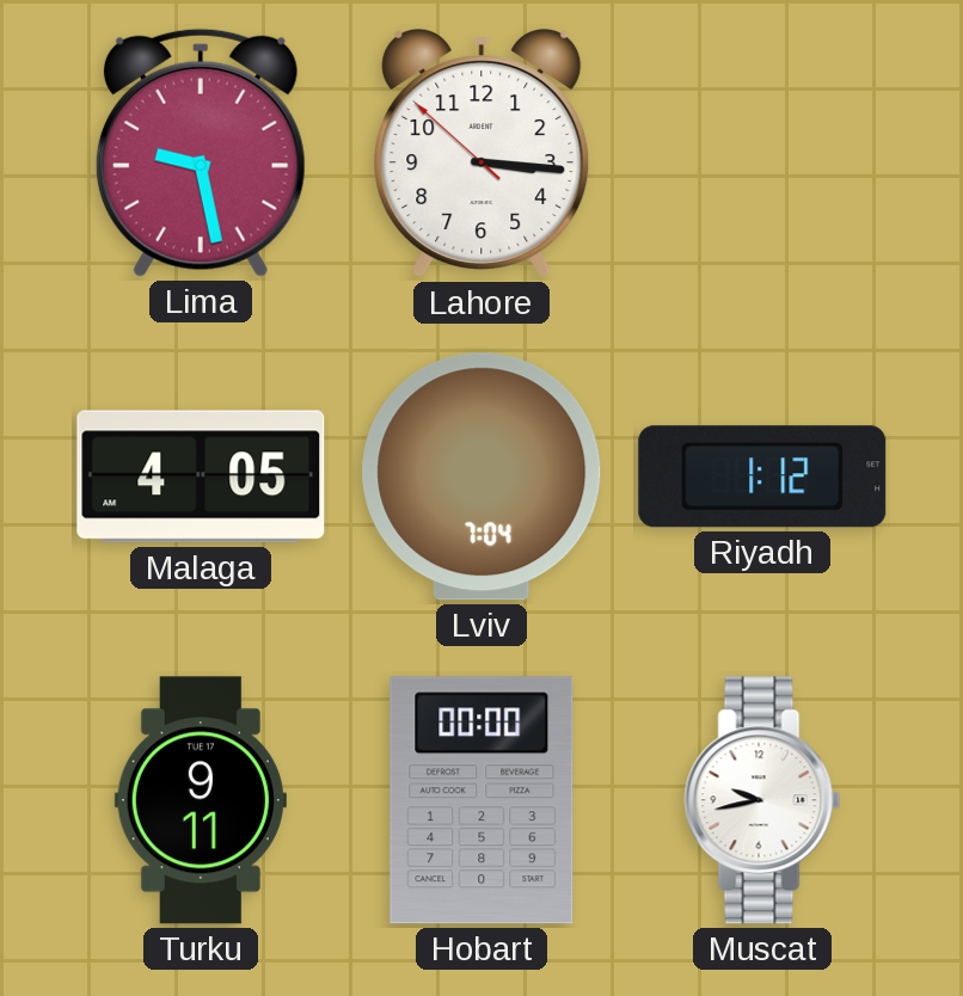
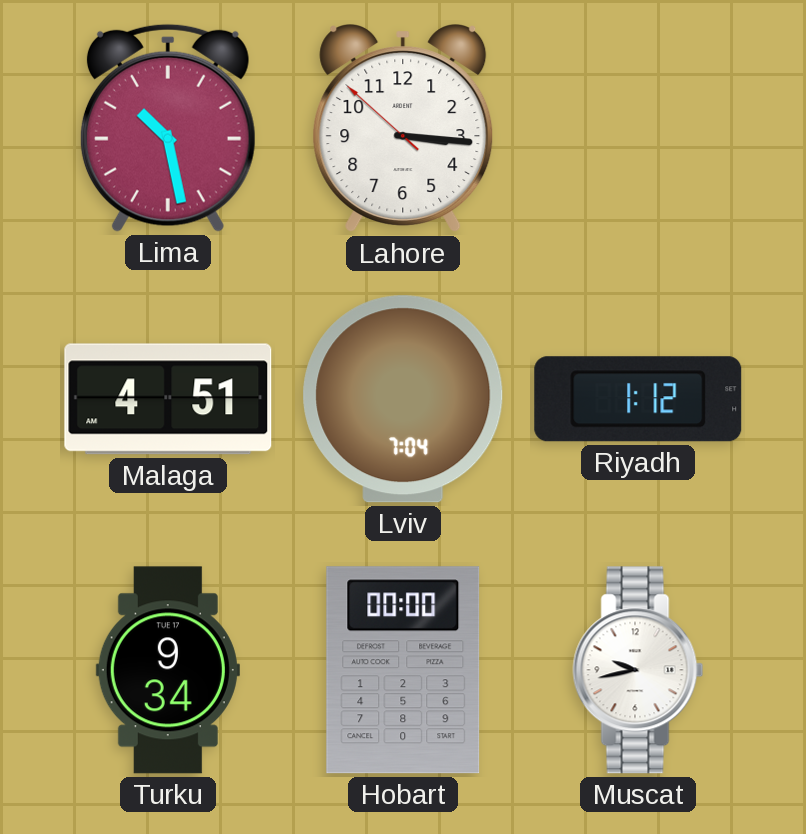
Lima: 9:28 -> 10:28 (168, 128)
Malaga: 4:05 -> 4:51 (168, 399)
Turku: 9:11 -> 9:34 (168, 670)
